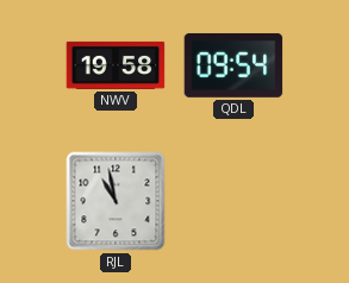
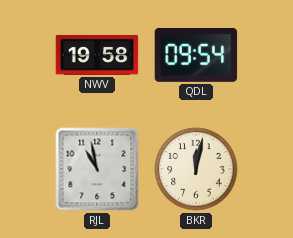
BKR: none -> 12:02 (196, 169)
